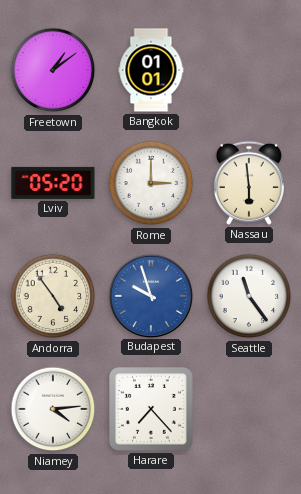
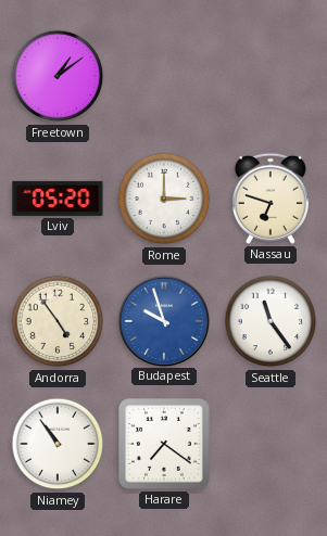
Bangkok: 01:01 -> none (151, 70)
Nassau: 5:59 -> 6:48 (271, 199)
Niamey: 4:14 -> 10:54 (58, 444)
Harare: 7:23 -> 7:21 (165, 445)
